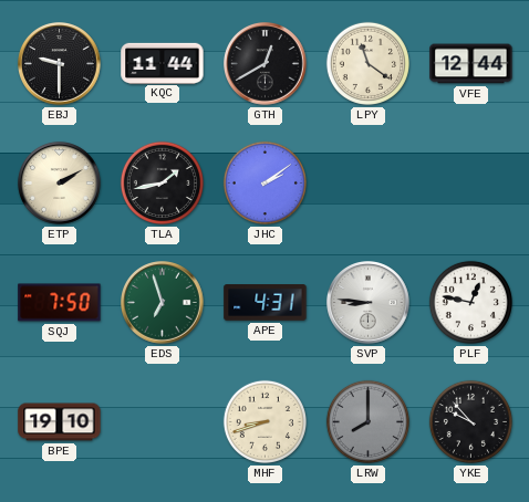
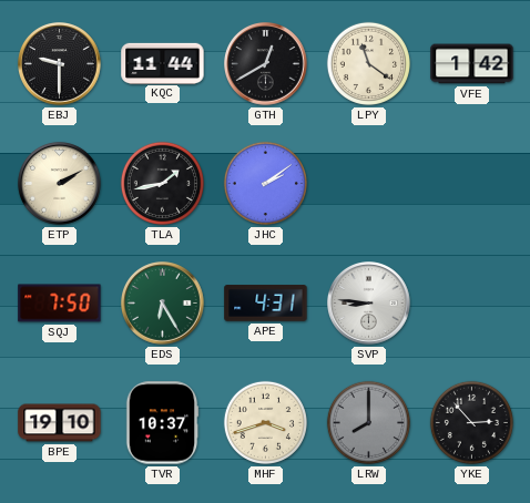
VFE: 12:44 -> 1:42 (472, 64)
EDS: 6:57 -> 6:25 (163, 304)
PLF: 12:47 -> none (470, 302)
TVR: none -> 10:37 (162, 423)
MHF: 8:42 -> 3:42 (265, 422)
YKE: 9:53 -> 2:53 (471, 422)
